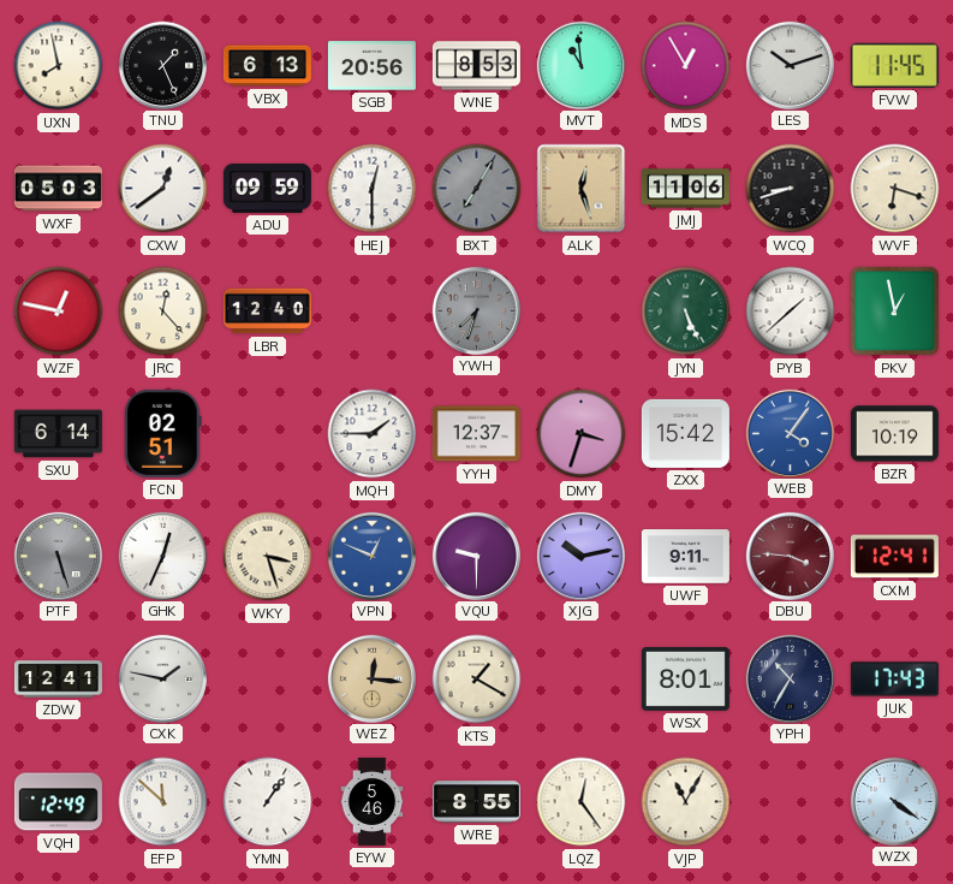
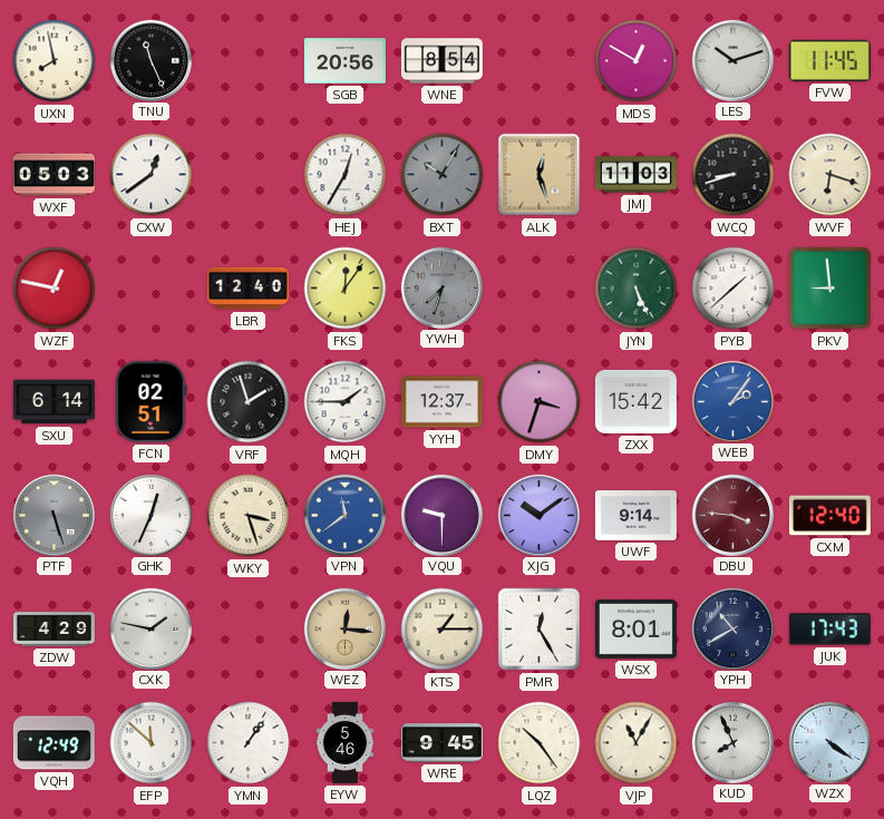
TNU: 1:26 -> 11:26 (150, 60)
VBX: 6:13 -> none (267, 66)
WNE: 8:53 -> 8:54 (441, 61)
MVT: 10:59 -> none (580, 65)
MDS: 12:55 -> 12:50 (637, 61)
ADU: 09:59 -> none (267, 188)
HEJ: 12:30 -> 12:35 (346, 175)
BXT: 7:05 -> 10:05 (443, 175)
JMJ: 11:06 -> 11:03 (635, 175)
JRC: 12:23 -> none (163, 312)
FKS: none -> 12:06 (346, 289)
PKV: 12:58 -> 8:59 (830, 289)
VRF: none -> 1:57 (249, 402)
WEB: 4:06 -> 2:06 (732, 401)
BZR: 10:19 -> none (894, 434)
VPN: 12:49 -> 11:39 (344, 515)
XJG: 10:13 -> 10:09 (538, 515)
UWF: 9:11 -> 9:14 (635, 516)
CXM: 12:41 -> 12:40 (829, 516)
ZDW: 12:41 -> 4:29 (54, 630)
KTS: 1:20 -> 1:15 (443, 630)
PMR: none -> 12:25 (540, 630)
YPH: 10:35 -> 10:40 (732, 628)
WRE: 8:55 -> 9:45 (441, 743)
LQZ: 12:24 -> 10:24 (540, 743)
KUD: none -> 7:56 (732, 742)
